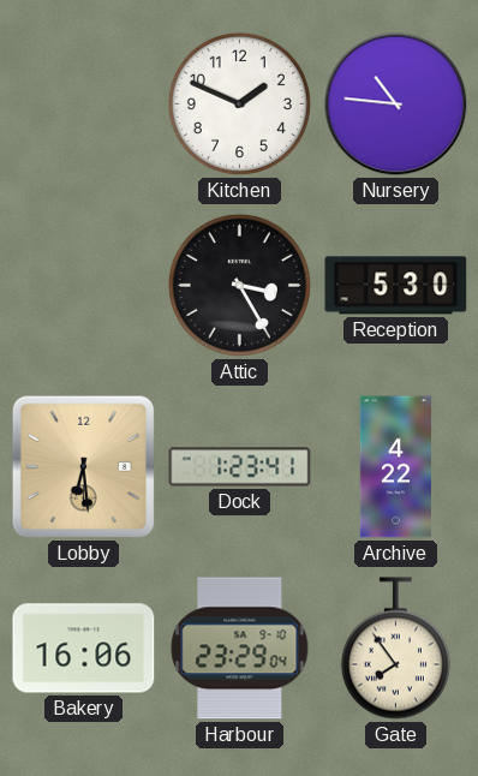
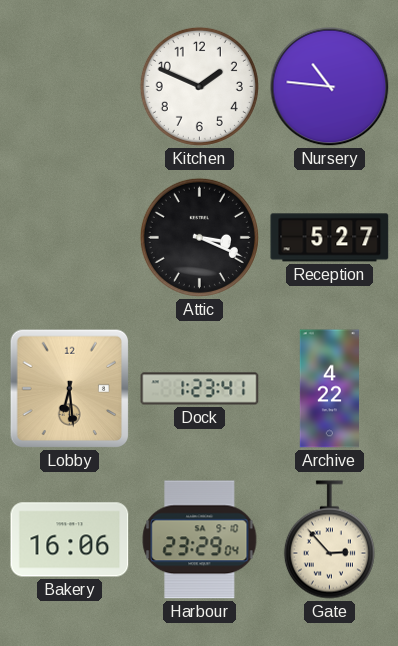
Attic: 3:25 -> 3:19 (199, 237)
Reception: 5:30 -> 5:27 (330, 238)
Gate: 7:54 -> 2:53 (329, 540)
